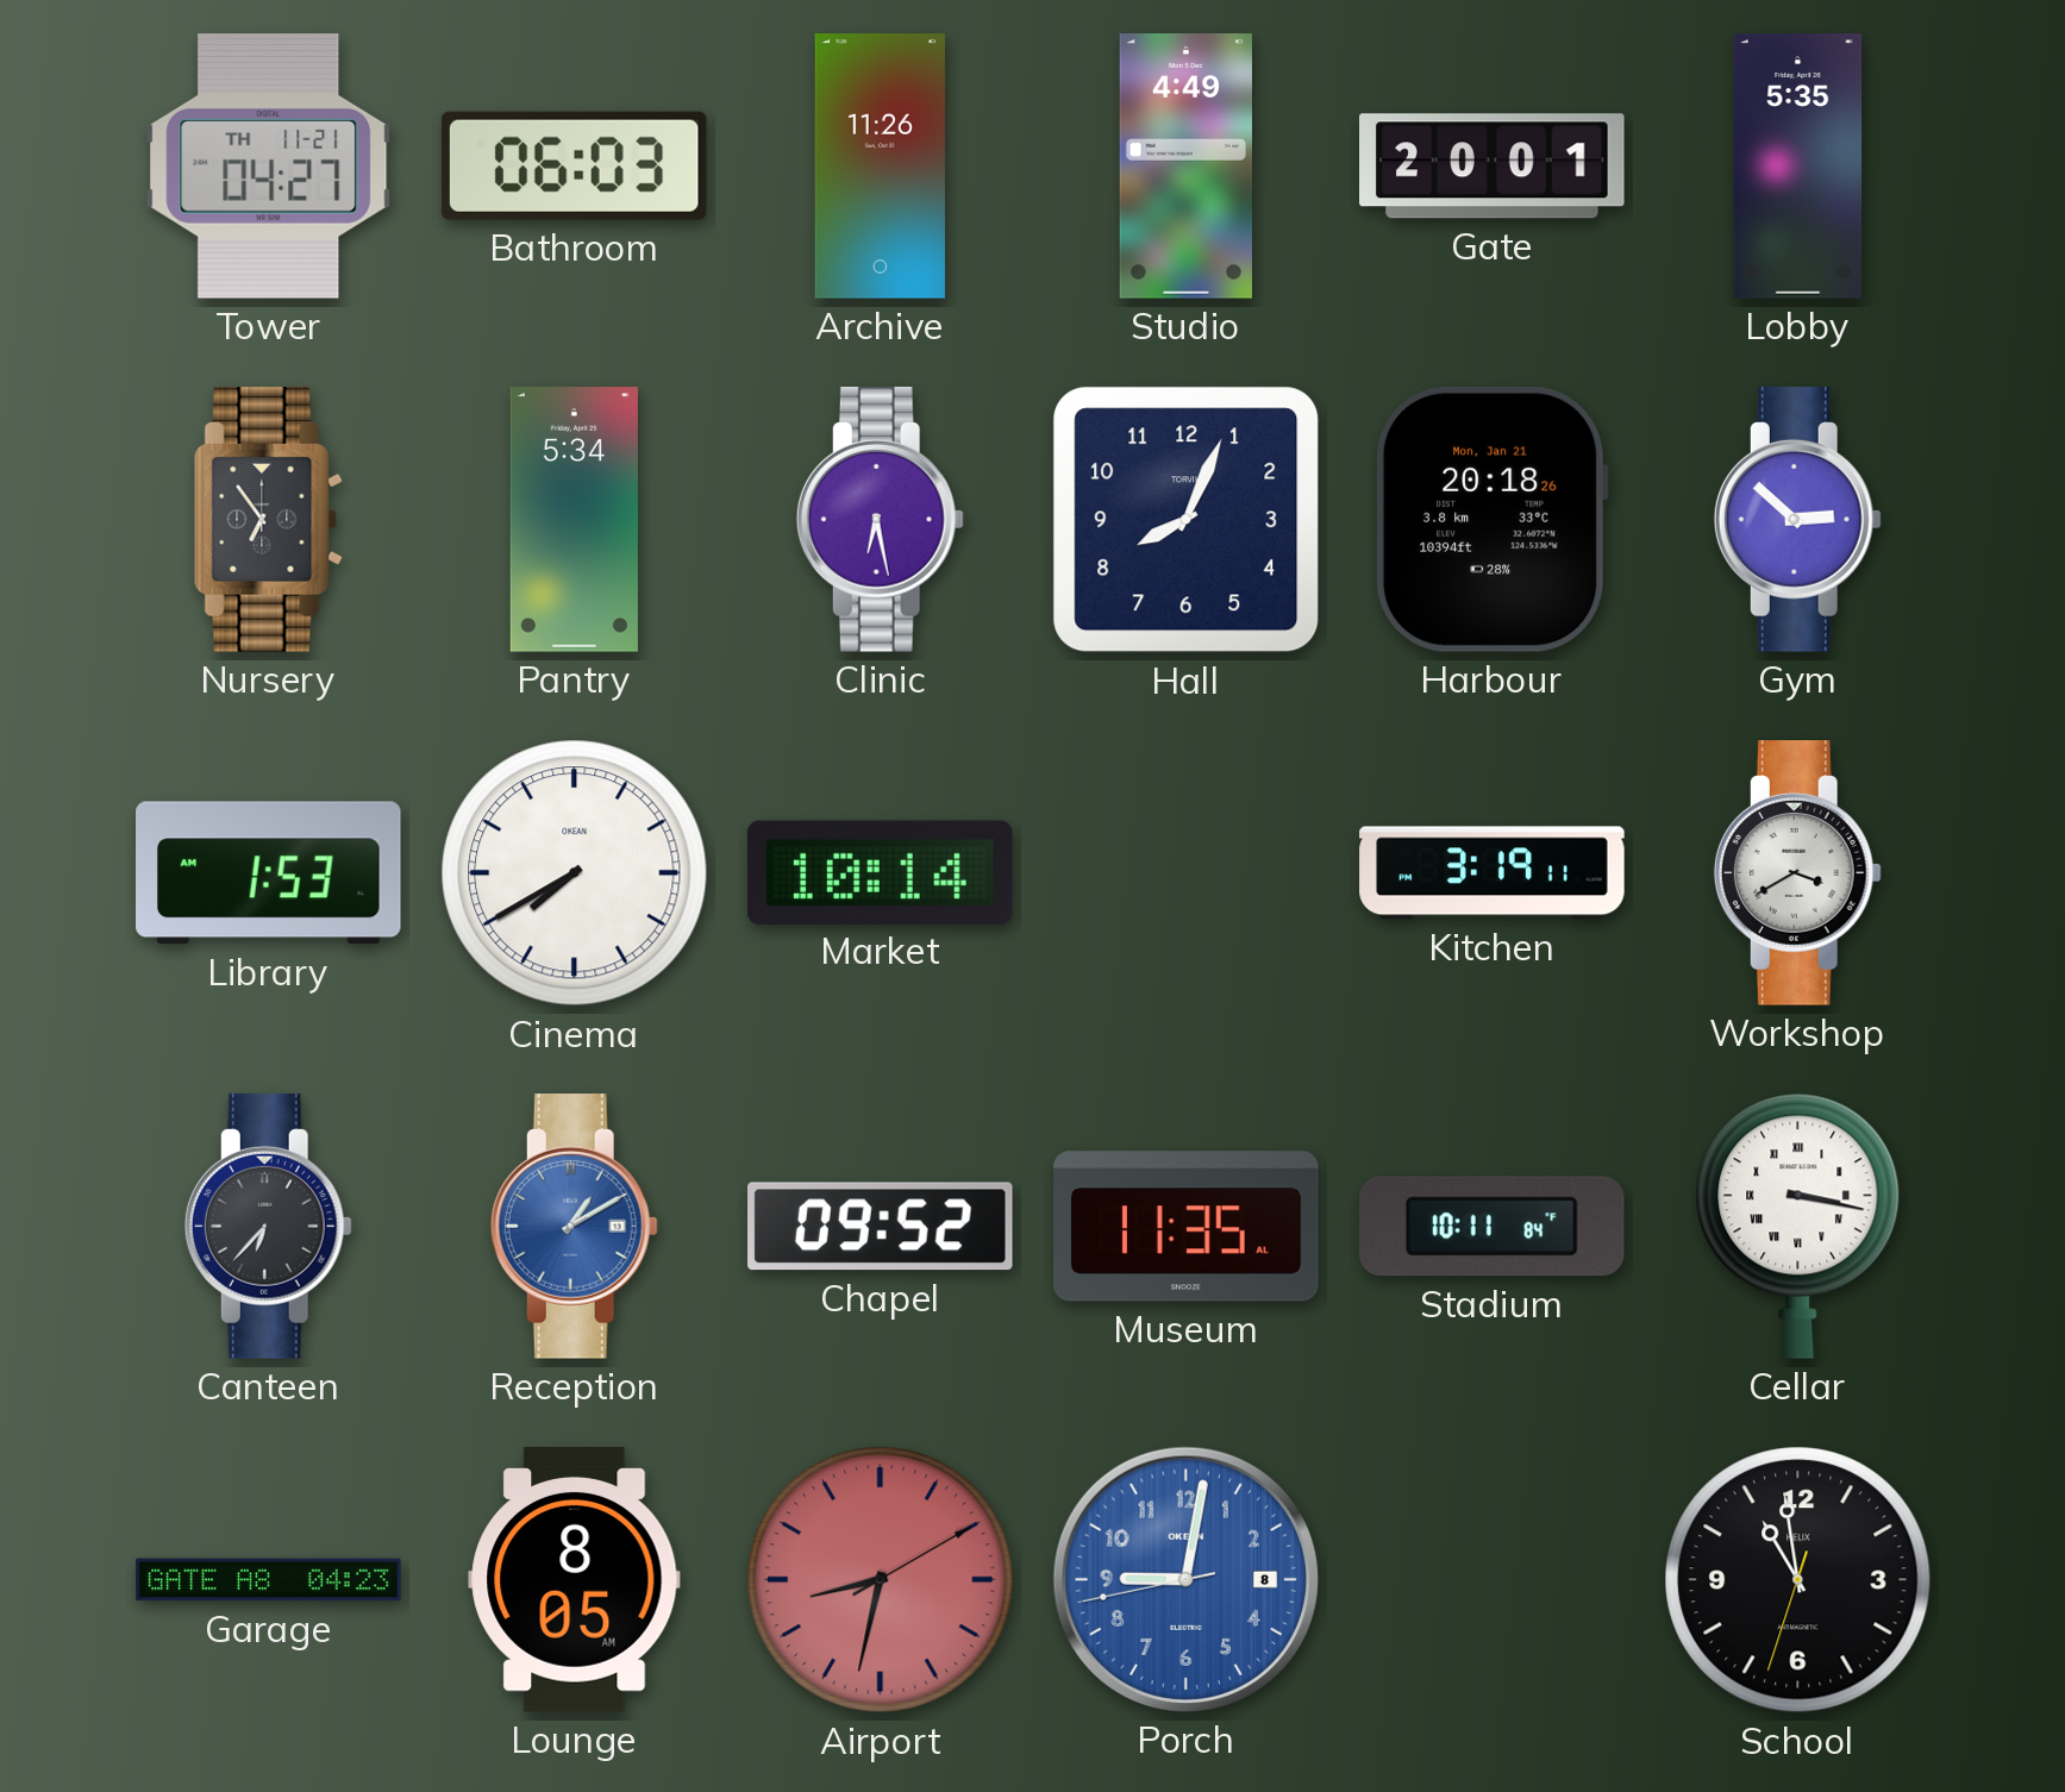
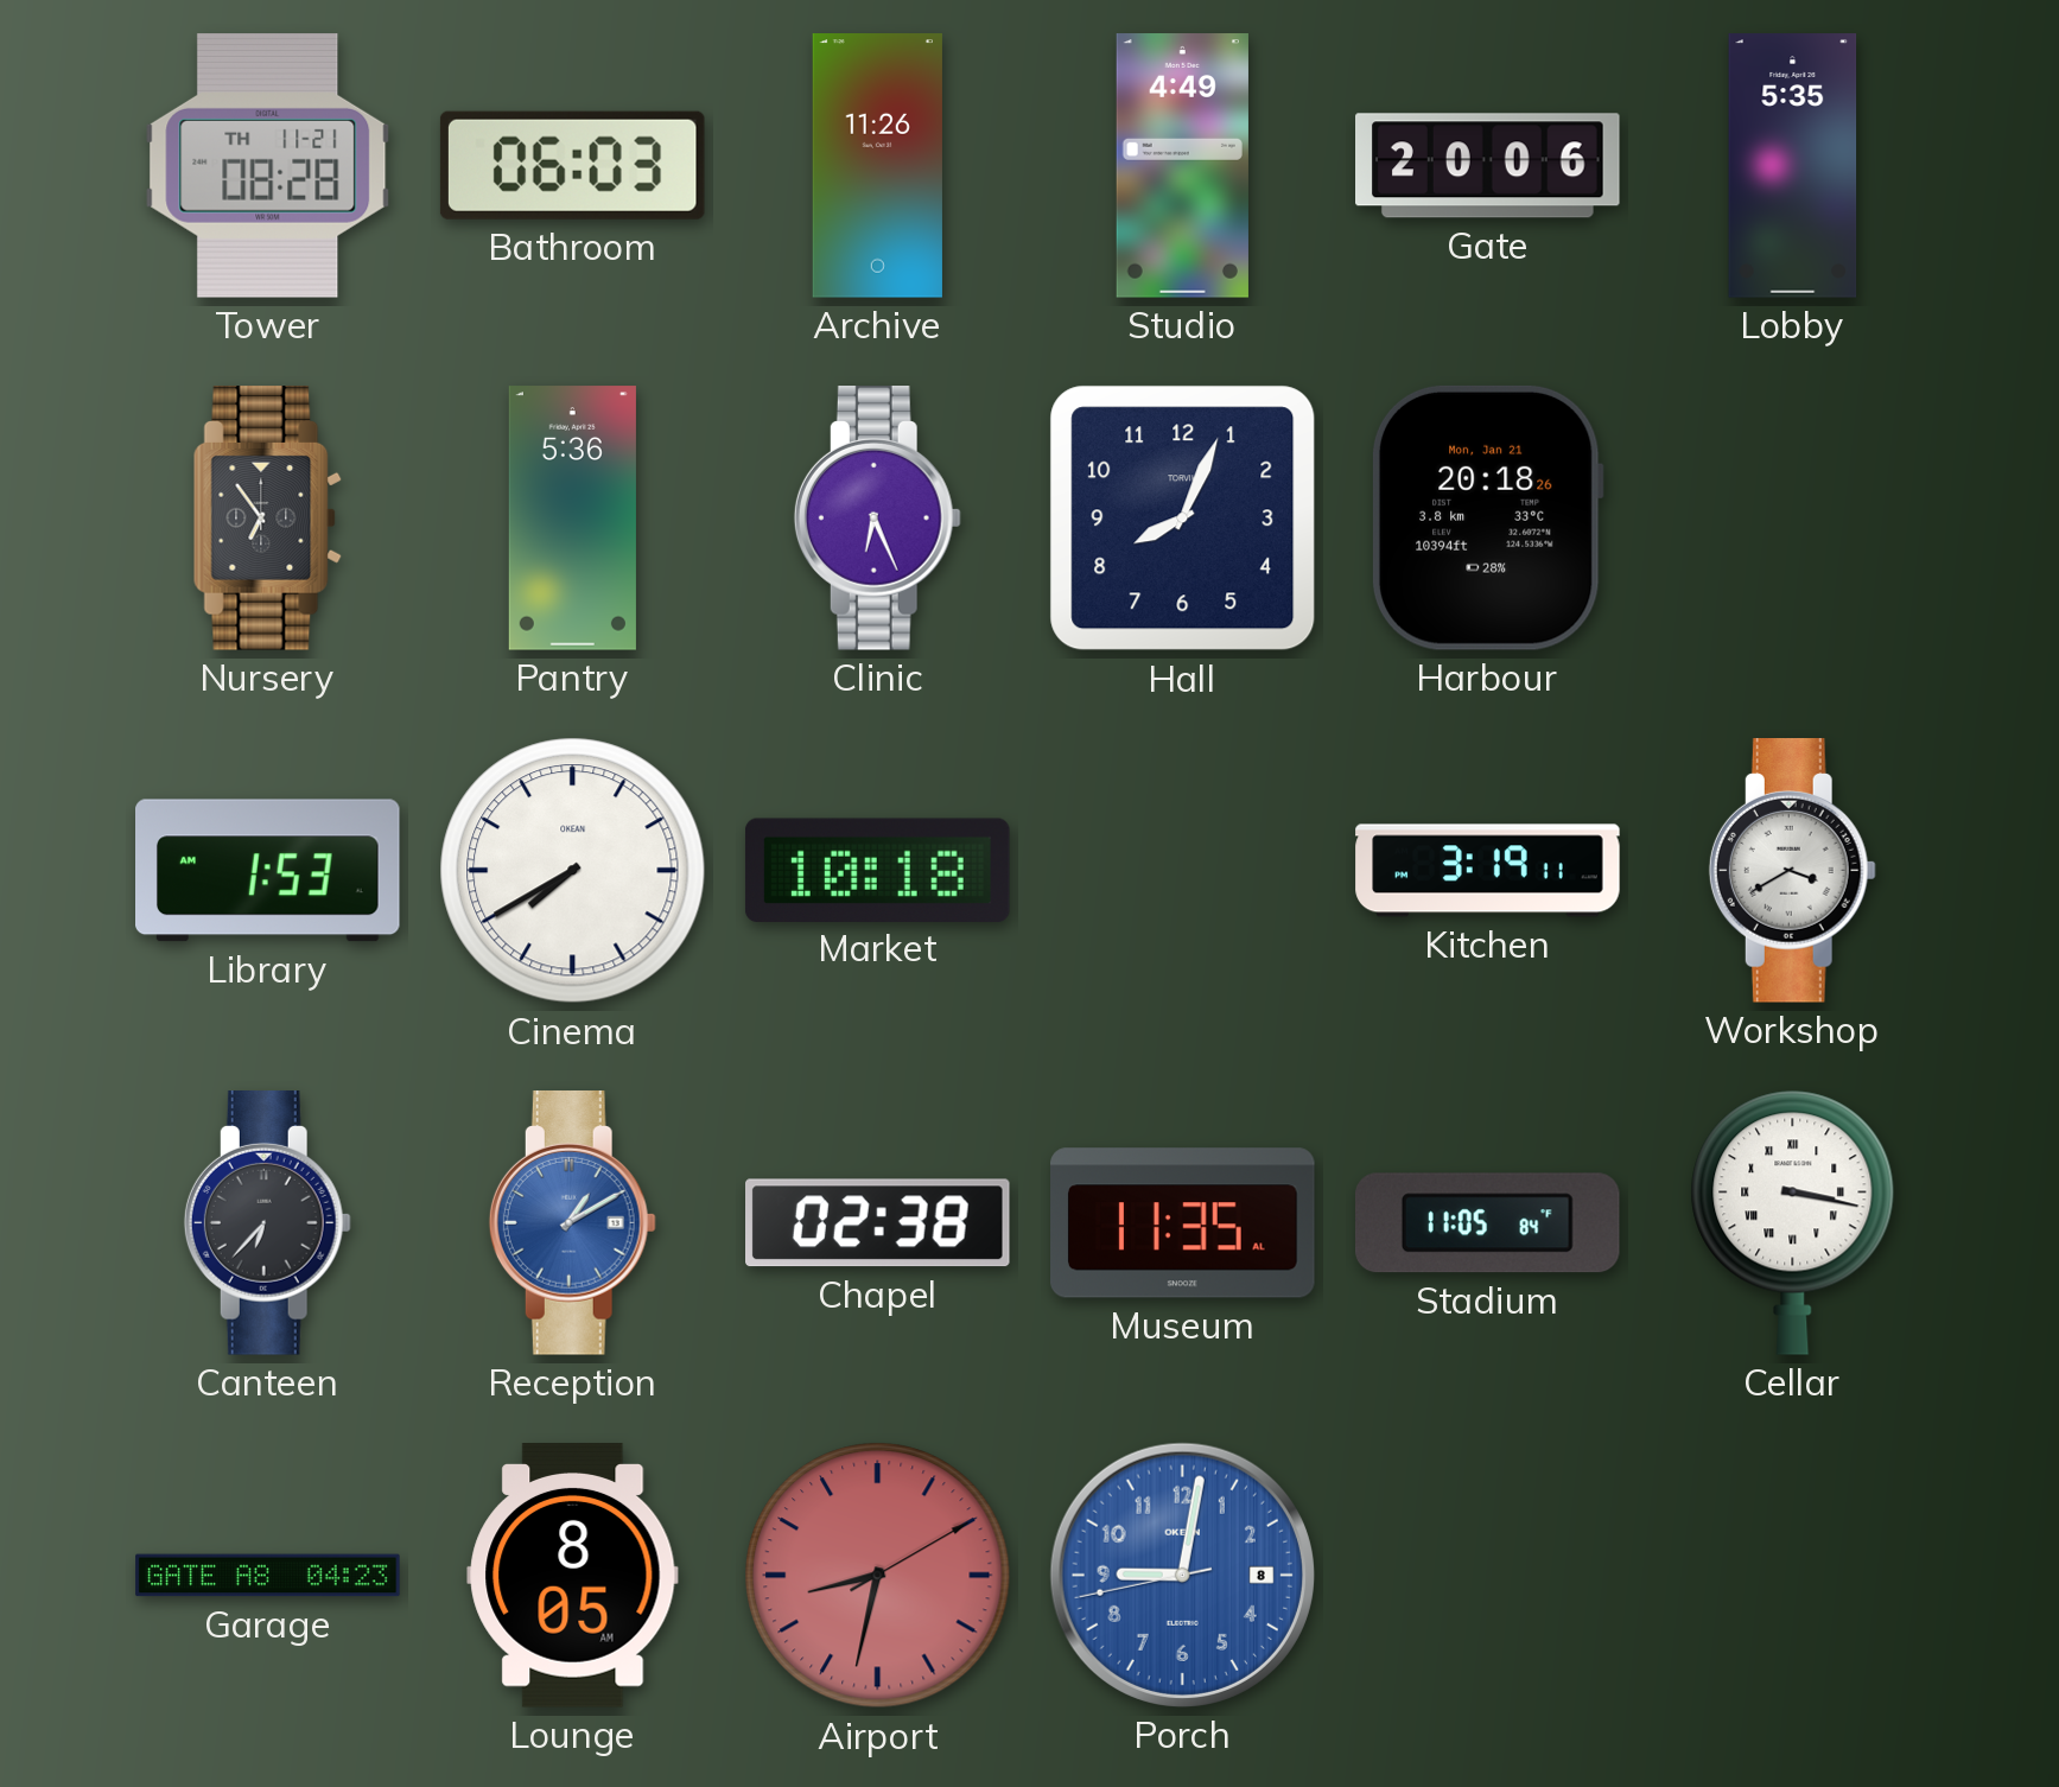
Tower: 04:27 -> 08:28 (268, 166)
Gate: 20:01 -> 20:06 (1488, 166)
Pantry: 5:34 -> 5:36 (572, 519)
Clinic: 6:28 -> 6:26 (877, 519)
Gym: 2:52 -> none (1797, 520)
Market: 10:14 -> 10:18 (877, 870)
Chapel: 09:52 -> 02:38 (878, 1223)
Stadium: 10:11 -> 11:05 (1487, 1223)
School: 10:58 -> none (1798, 1580)
